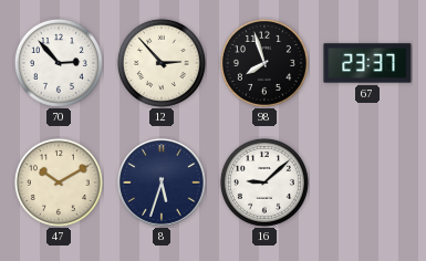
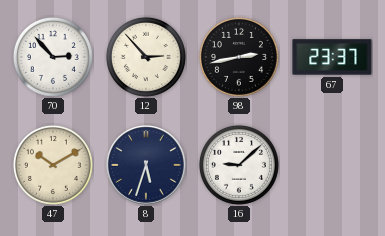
98: 7:57 -> 2:43 (239, 57)
